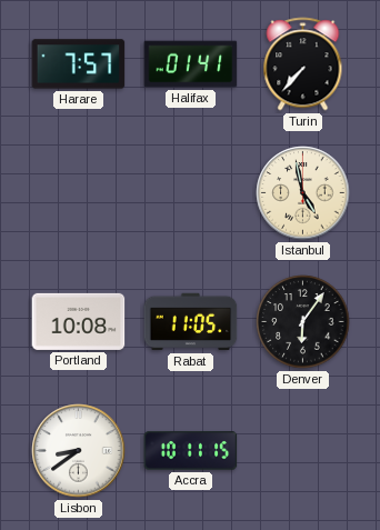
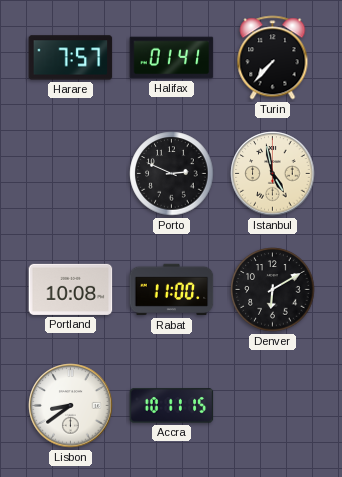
Porto: none -> 2:49 (172, 174)
Rabat: 11:05 -> 11:00 (172, 290)
Denver: 6:06 -> 6:10 (273, 290)
